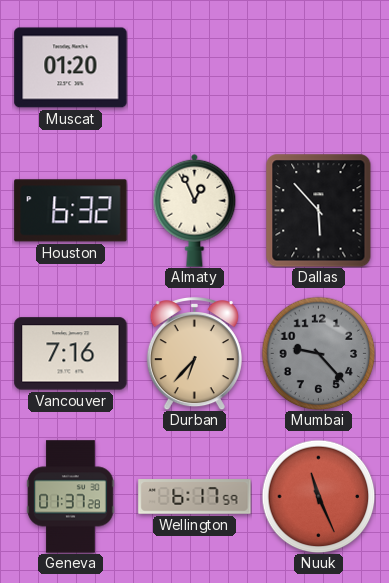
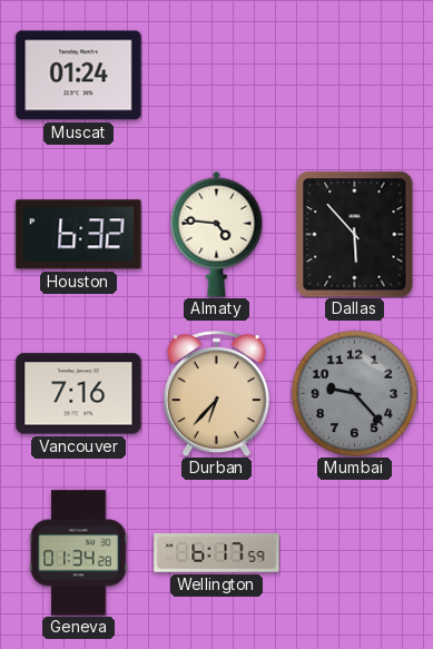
Muscat: 01:20 -> 01:24 (79, 76)
Almaty: 12:56 -> 4:46 (217, 234)
Geneva: 01:37 -> 01:34 (79, 553)
Nuuk: 11:26 -> none (318, 496)
